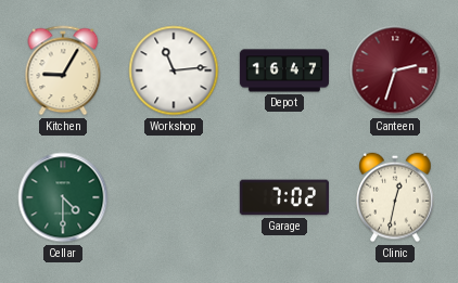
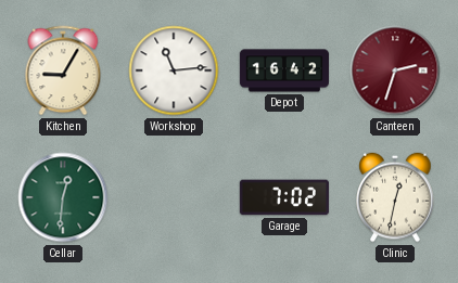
Depot: 16:47 -> 16:42 (283, 70)
Cellar: 4:30 -> 12:31 (63, 197)
